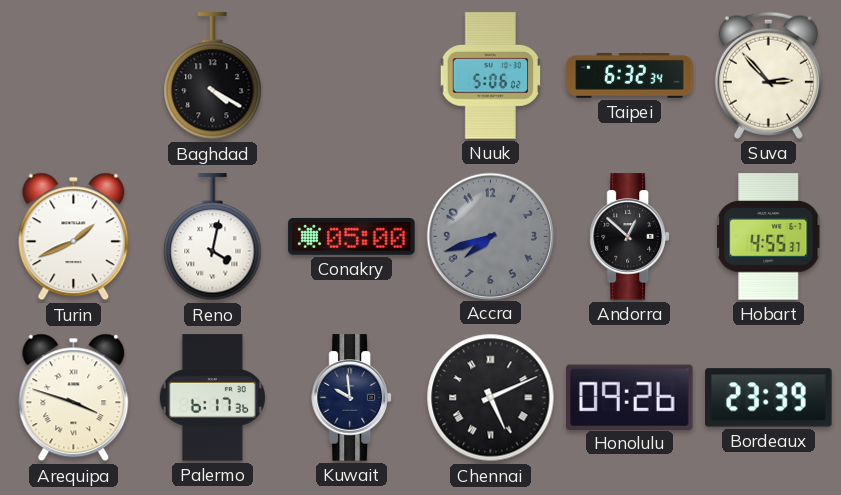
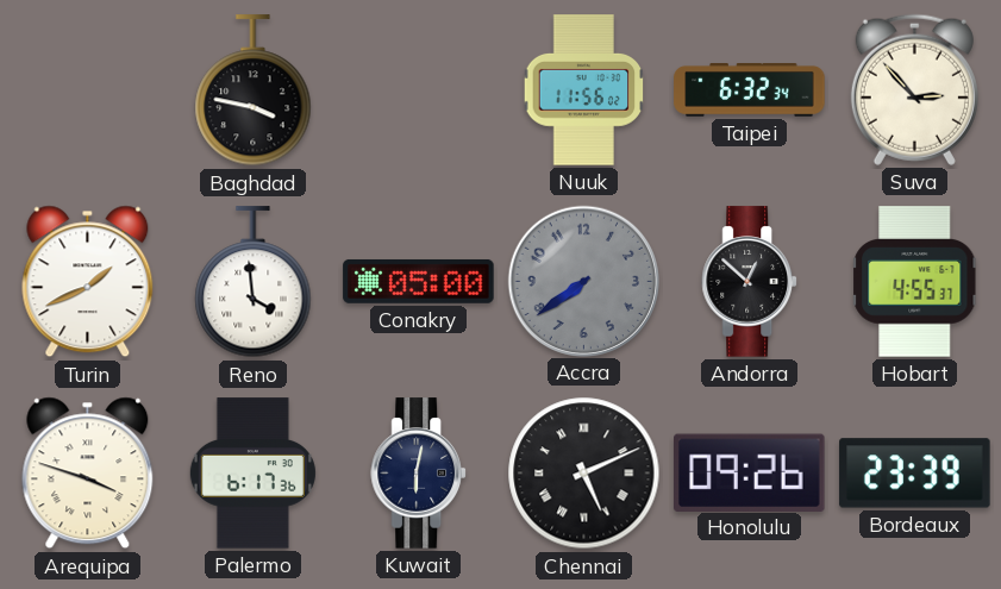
Baghdad: 4:20 -> 3:47 (254, 90)
Nuuk: 5:06 -> 11:56 (584, 90)
Reno: 4:02 -> 3:59 (254, 282)
Accra: 7:42 -> 7:39 (583, 281)
Kuwait: 9:59 -> 6:02 (418, 474)
